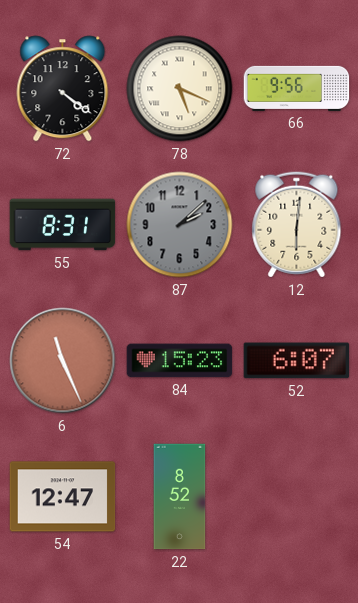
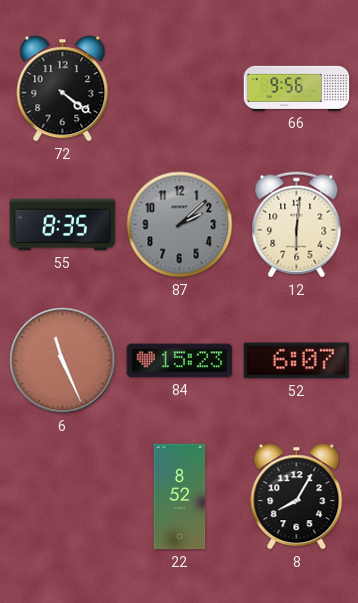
78: 5:19 -> none (180, 89)
55: 8:31 -> 8:35 (63, 225)
54: 12:47 -> none (63, 497)
8: none -> 8:05 (297, 497)
